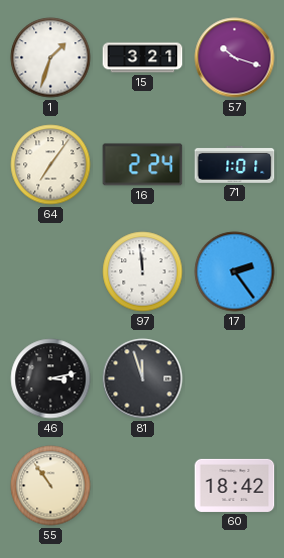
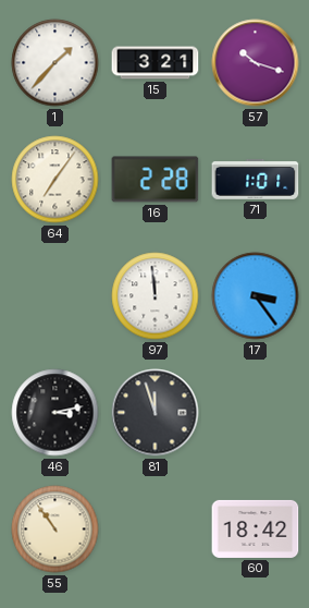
1: 1:33 -> 1:37 (55, 63)
16: 2:24 -> 2:28 (156, 180)
17: 2:24 -> 3:24 (256, 296)
